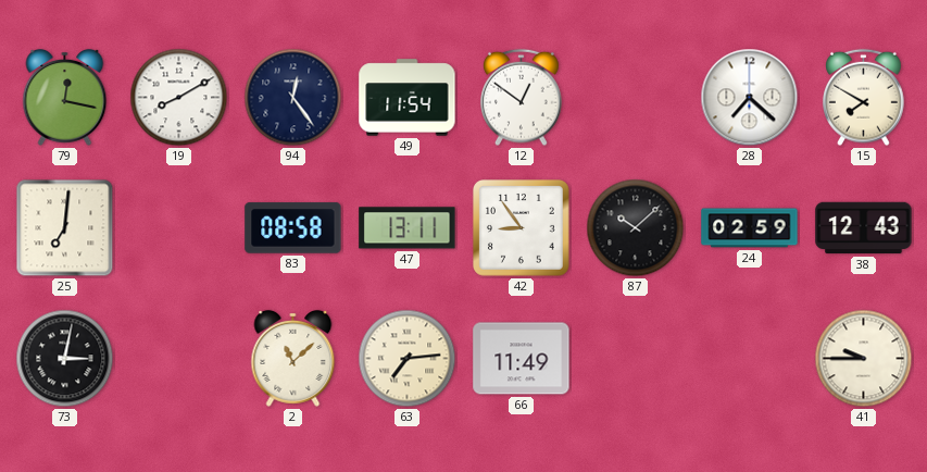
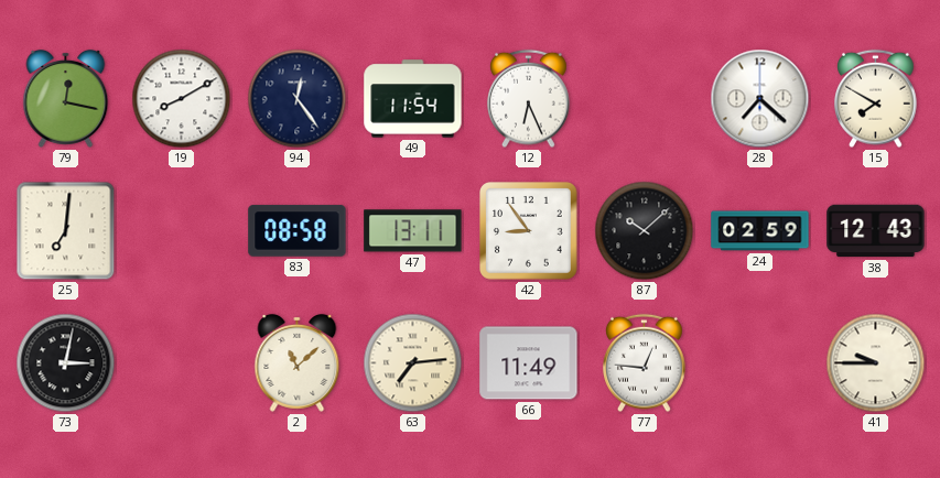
12: 12:51 -> 6:26 (529, 99)
77: none -> 12:46 (645, 363)
